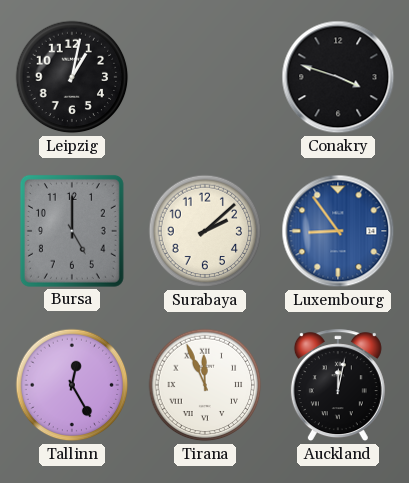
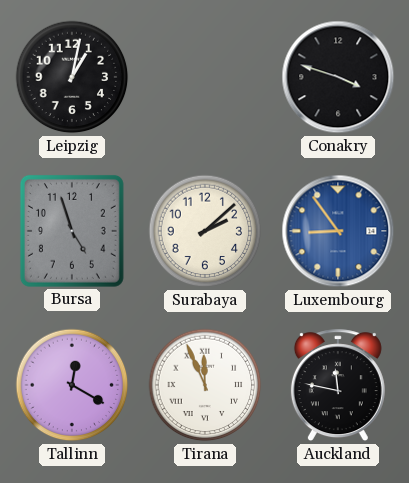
Bursa: 5:00 -> 4:57 (72, 231)
Tallinn: 12:25 -> 12:20 (72, 385)
Auckland: 12:02 -> 11:47 (338, 386)
